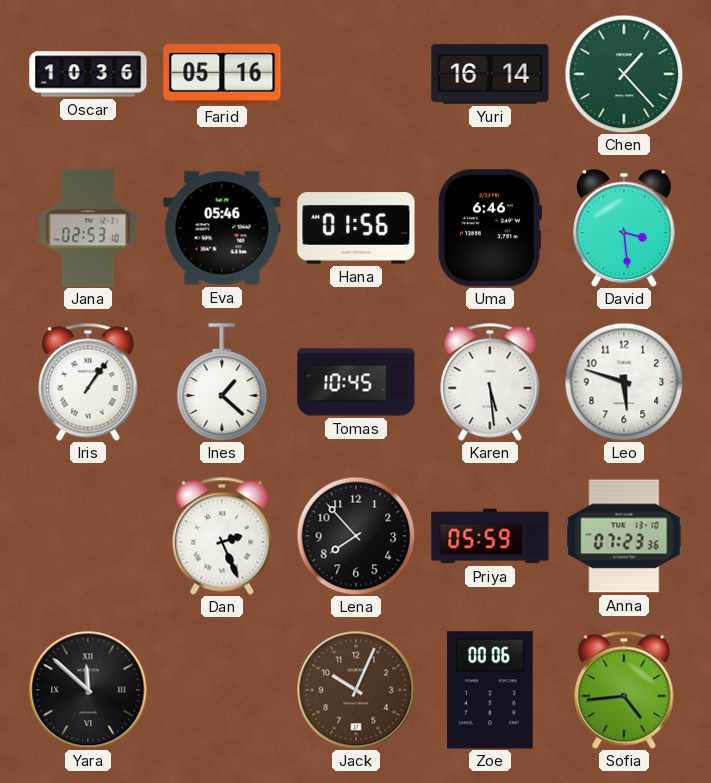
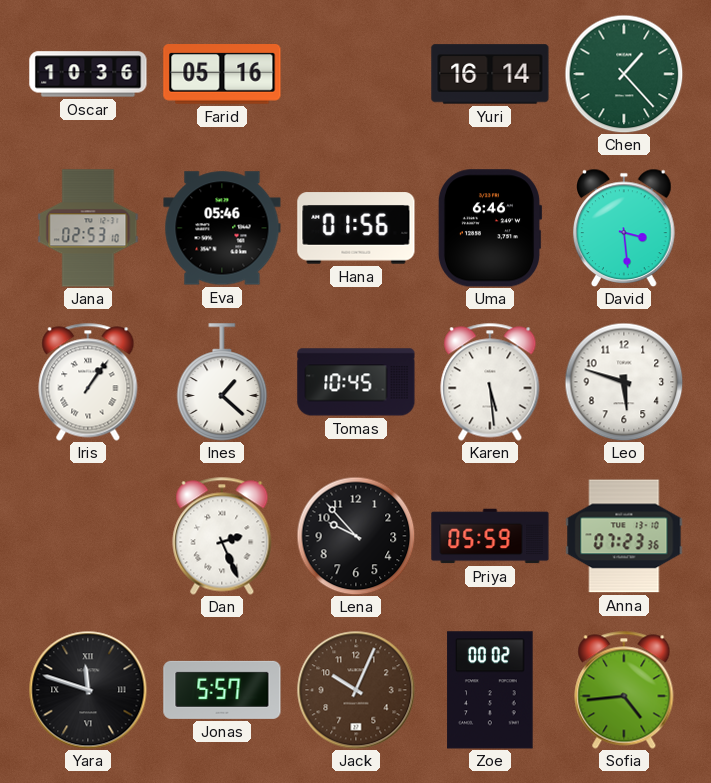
Lena: 7:53 -> 9:53 (356, 536)
Yara: 11:52 -> 11:48 (88, 690)
Jonas: none -> 5:57 (222, 690)
Zoe: 00:06 -> 00:02 (490, 690)
